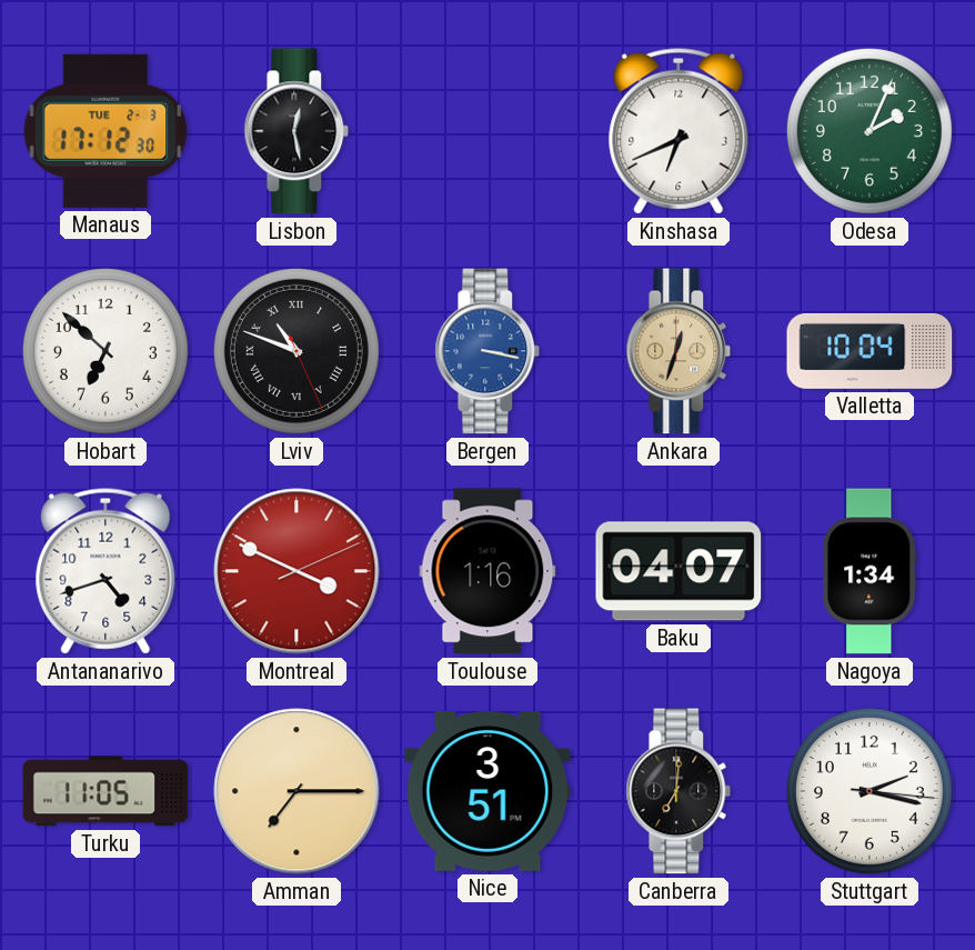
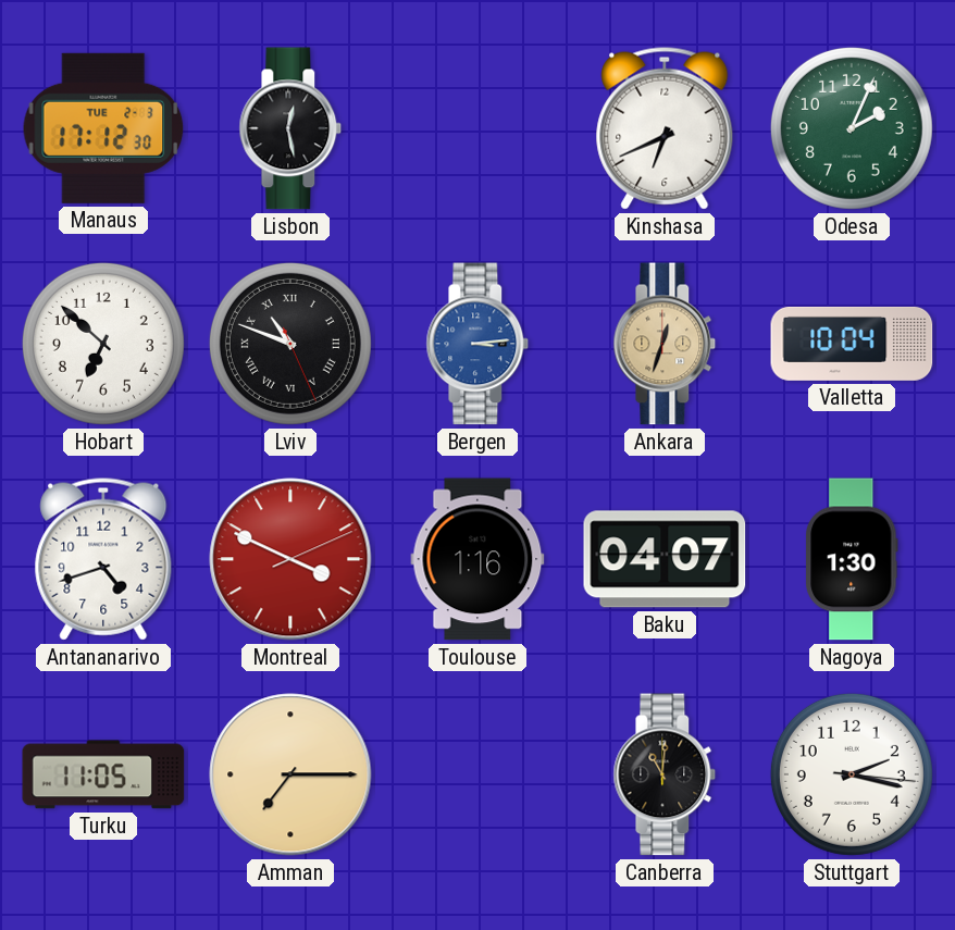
Bergen: 3:17 -> 3:14 (478, 344)
Nagoya: 1:34 -> 1:30 (852, 559)
Nice: 3:51 -> none (487, 792)
Canberra: 7:01 -> 11:01 (665, 774)
